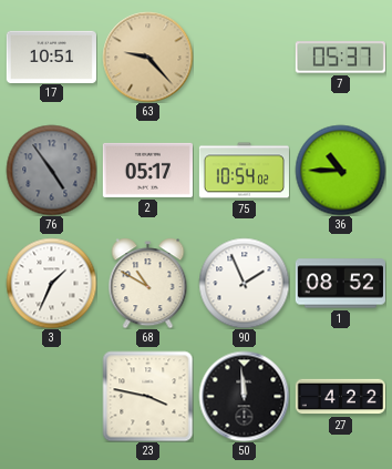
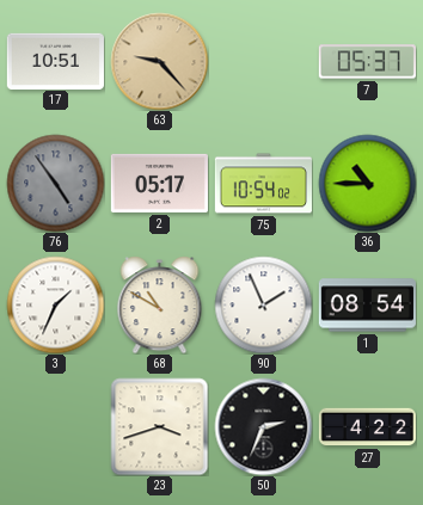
1: 08:52 -> 08:54 (367, 306)
23: 3:47 -> 3:42 (159, 426)
50: 11:59 -> 2:34 (263, 426)
